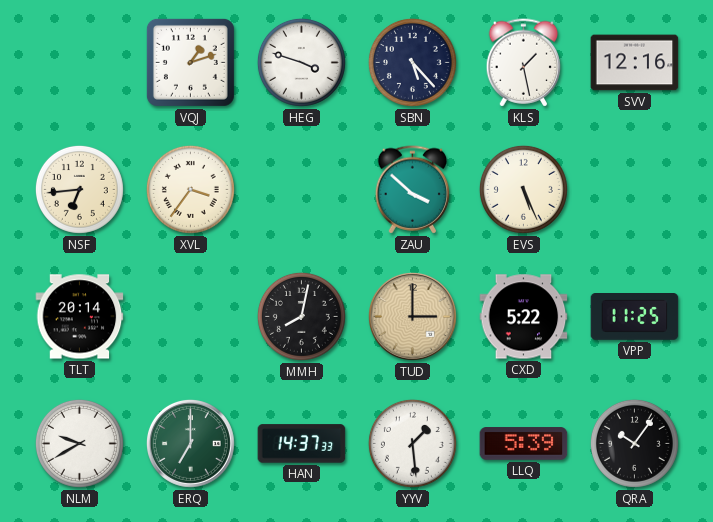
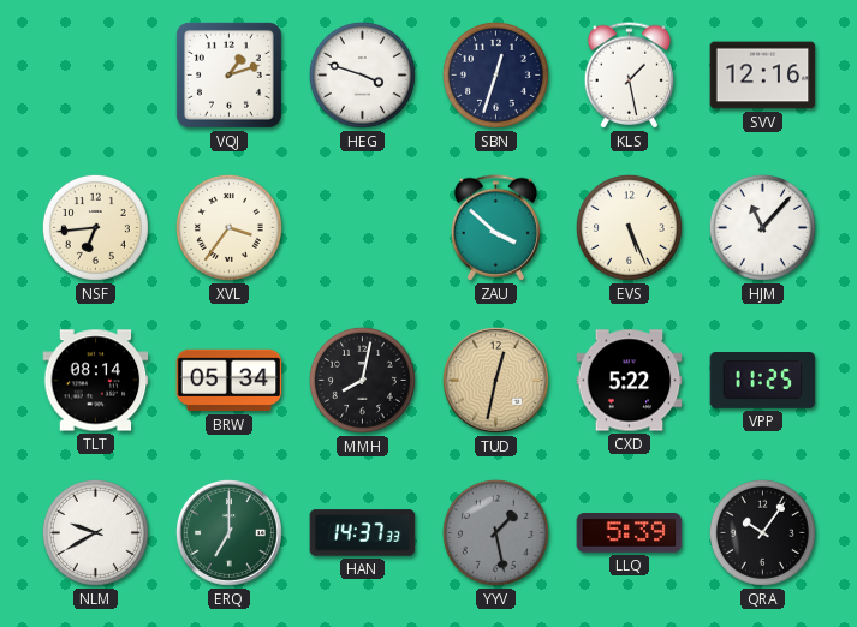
SBN: 5:23 -> 12:33 (495, 74)
HJM: none -> 11:07 (762, 227)
TLT: 20:14 -> 08:14 (96, 381)
BRW: none -> 05:34 (230, 381)
TUD: 3:00 -> 12:32 (495, 380)
YYV: 1:29 -> 1:28 (495, 532)
YYV dial: white -> grey (495, 532)
